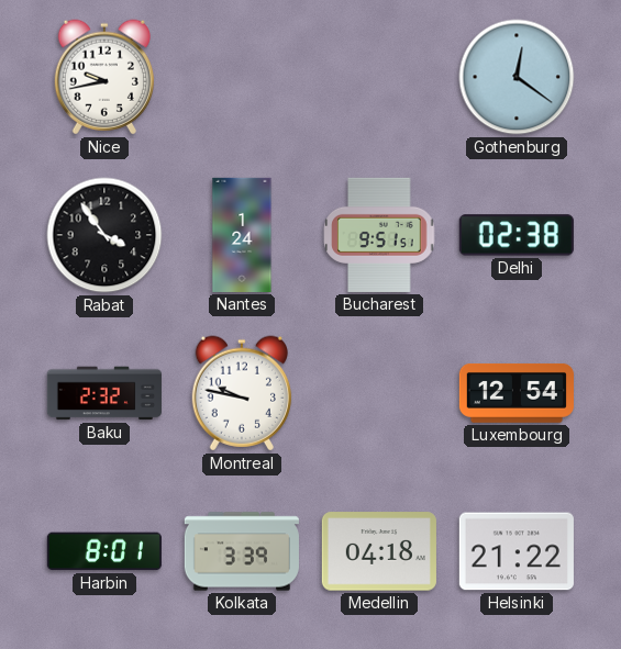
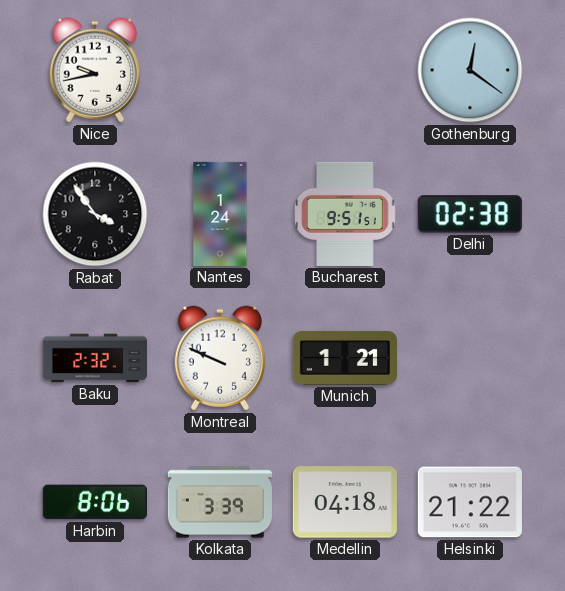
Montreal: 9:47 -> 9:49 (220, 358)
Munich: none -> 1:21 (345, 358)
Luxembourg: 12:54 -> none (517, 393)
Harbin: 8:01 -> 8:06 (95, 502)
